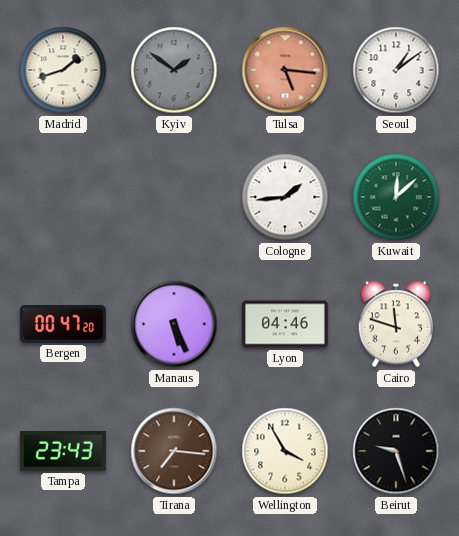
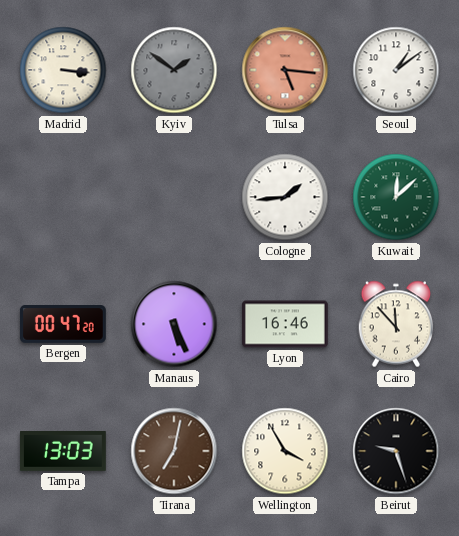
Madrid: 1:42 -> 3:16 (63, 70)
Lyon: 04:46 -> 16:46 (285, 324)
Cairo: 11:48 -> 11:53 (396, 324)
Tampa: 23:43 -> 13:03 (63, 452)
Tirana: 7:16 -> 7:02 (174, 451)
